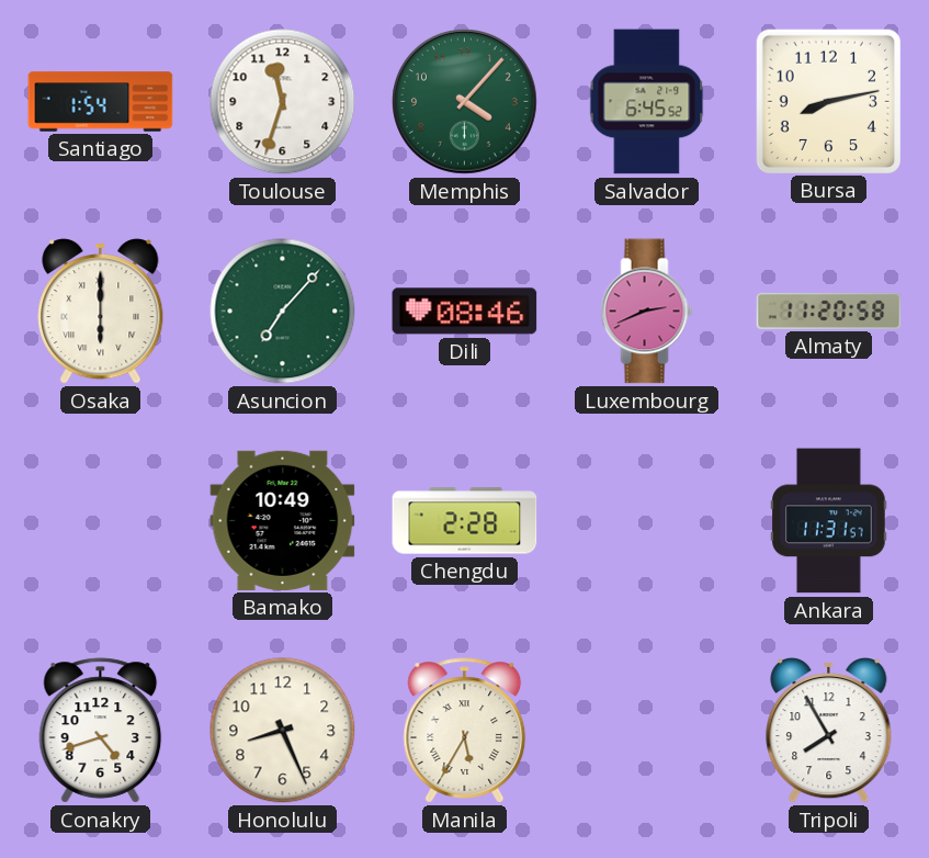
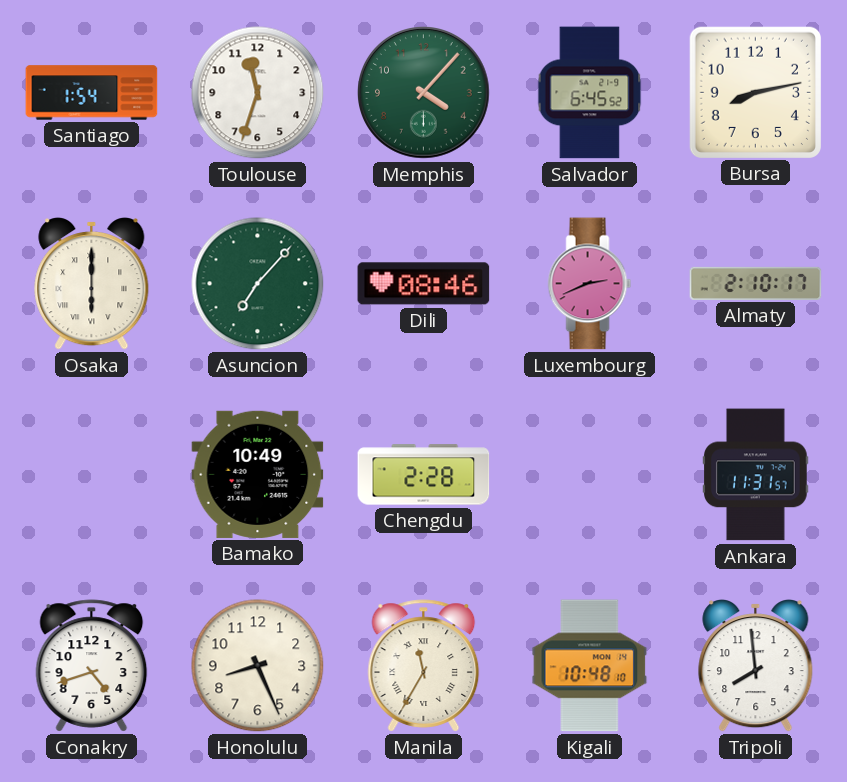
Almaty: 11:20 -> 2:10 (756, 283)
Manila: 5:35 -> 11:35 (424, 666)
Kigali: none -> 10:48 (590, 666)
Tripoli: 7:55 -> 7:59 (756, 666)
